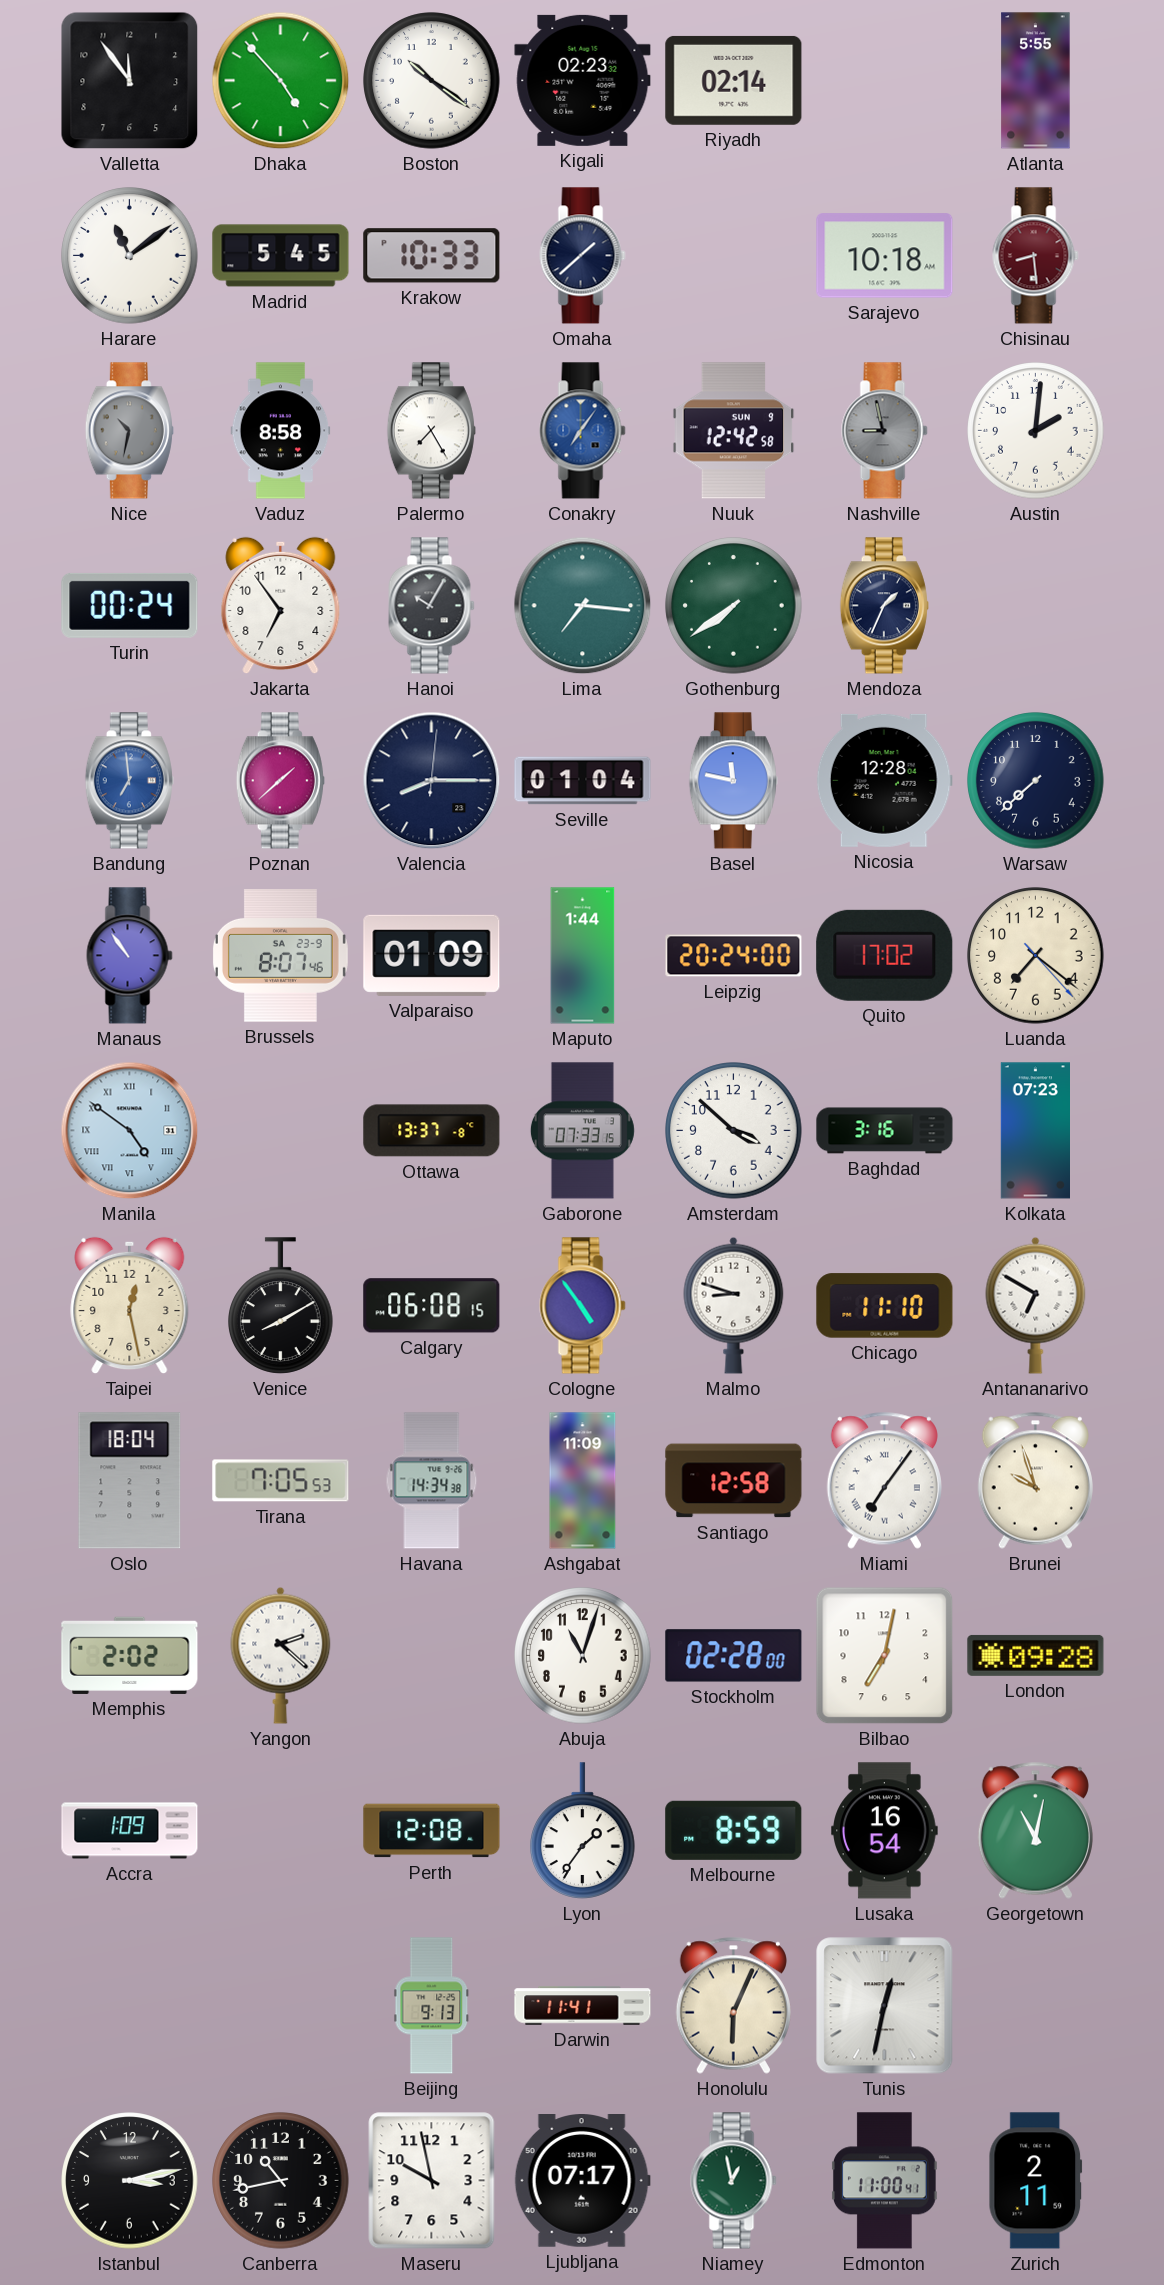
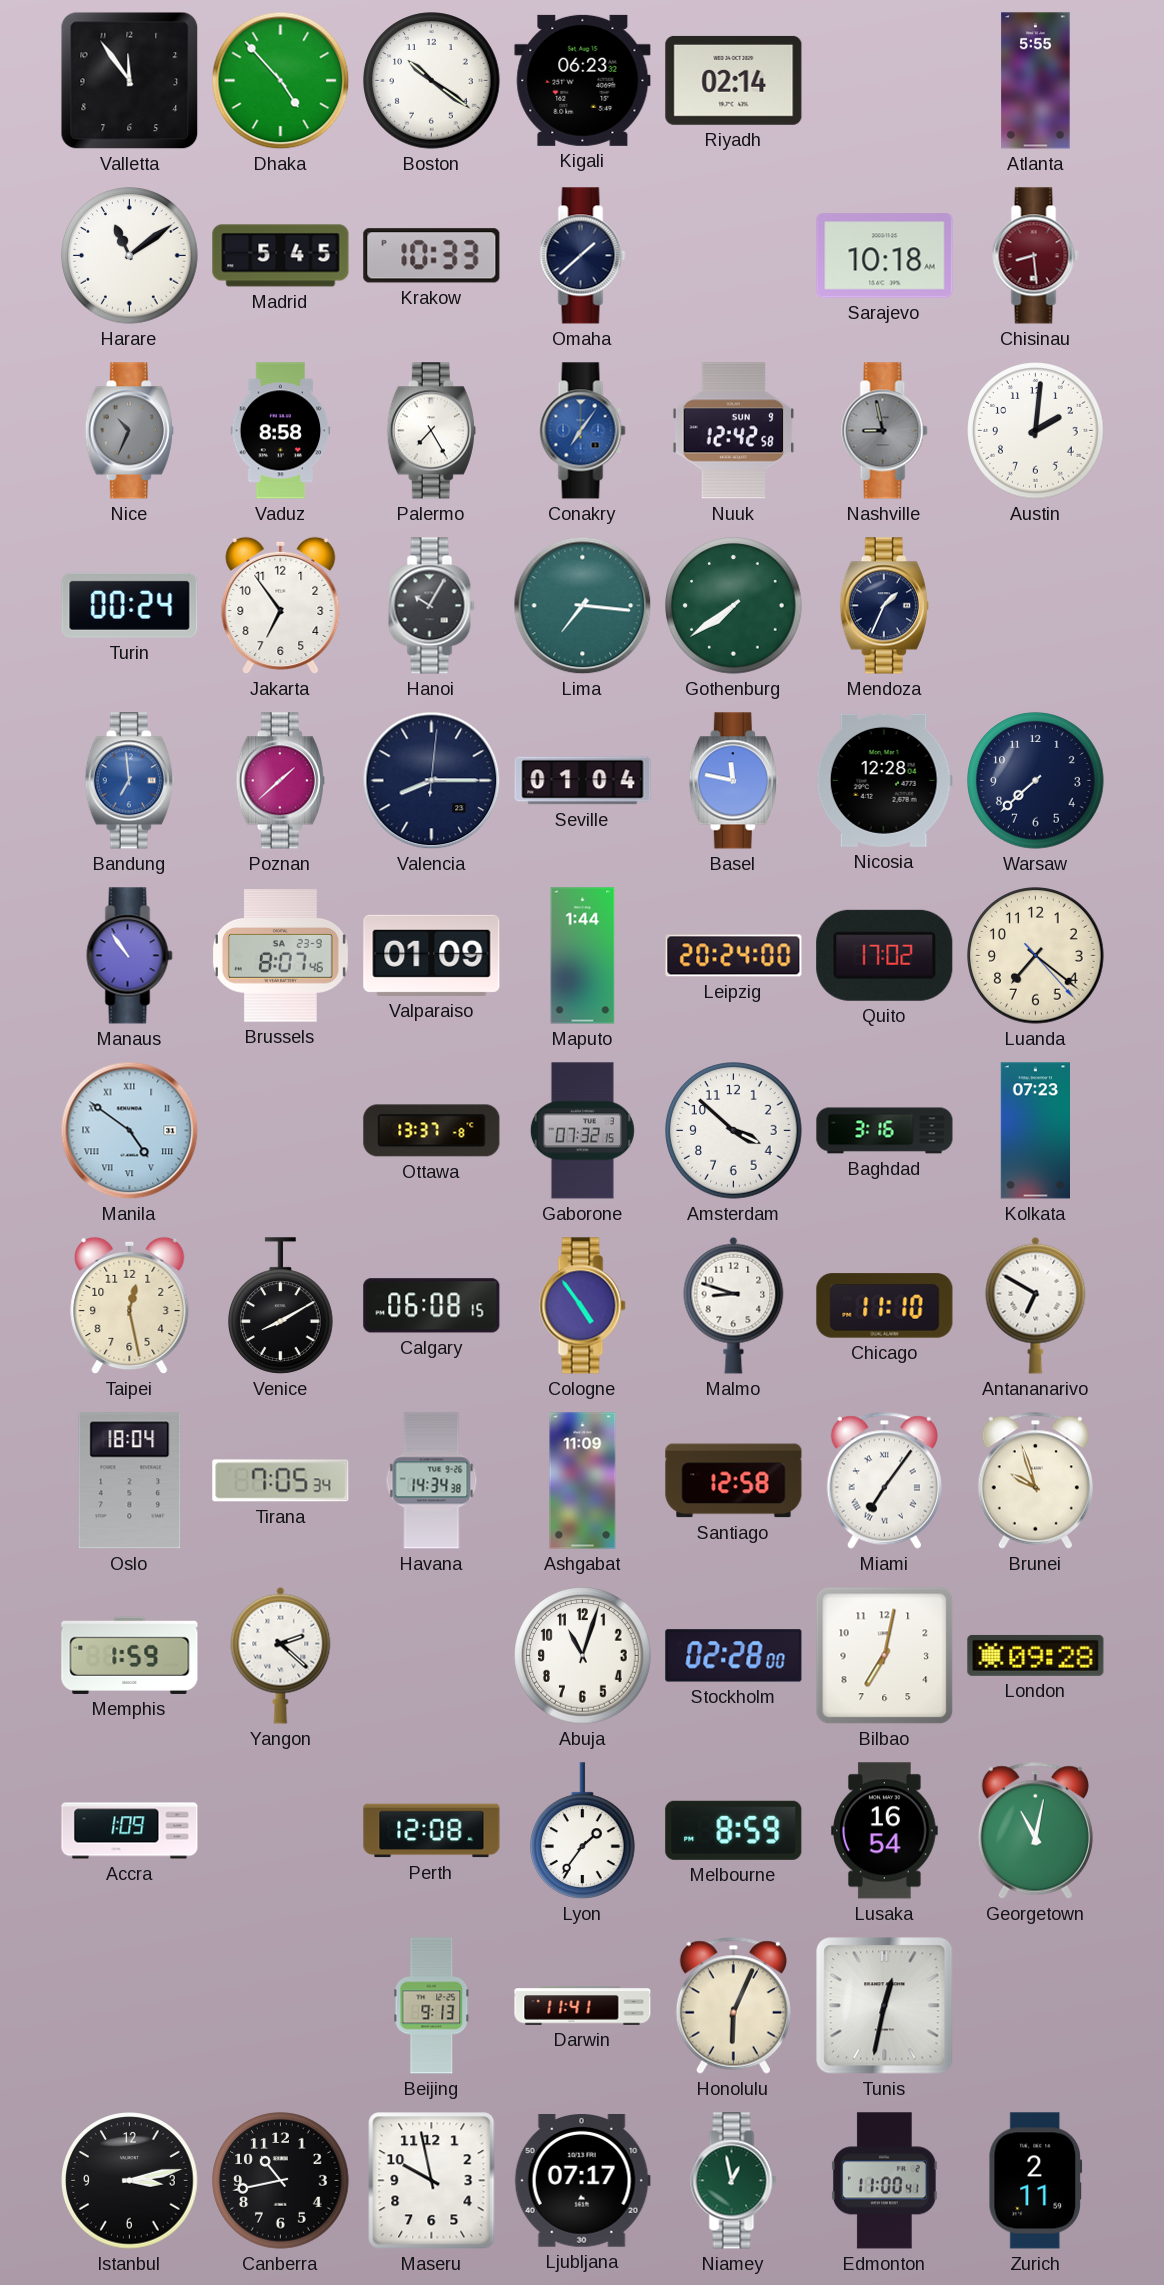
Kigali: 02:23 -> 06:23 (583, 80)
Nice: 10:32 -> 10:34 (129, 431)
Gaborone: 07:33 -> 07:32 (582, 1131)
Tirana: 7:05:53 -> 7:05:34 (281, 1481)
Memphis: 2:02 -> 1:59 (130, 1655)
